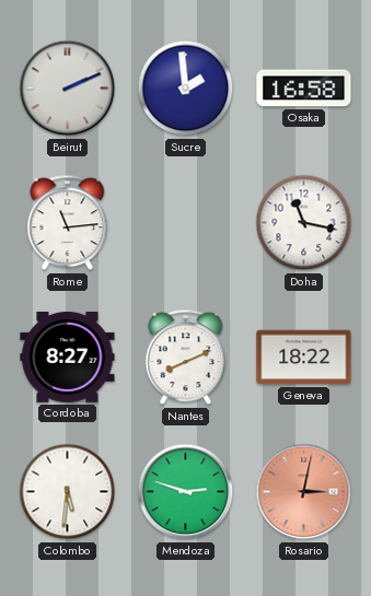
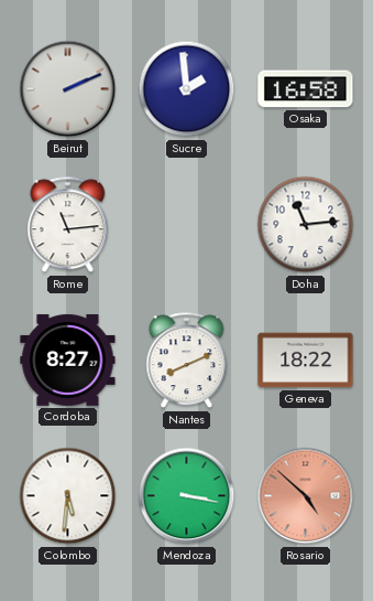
Doha: 11:17 -> 11:14 (306, 225)
Mendoza: 2:48 -> 3:17 (187, 496)
Rosario: 3:02 -> 4:52 (306, 496)
